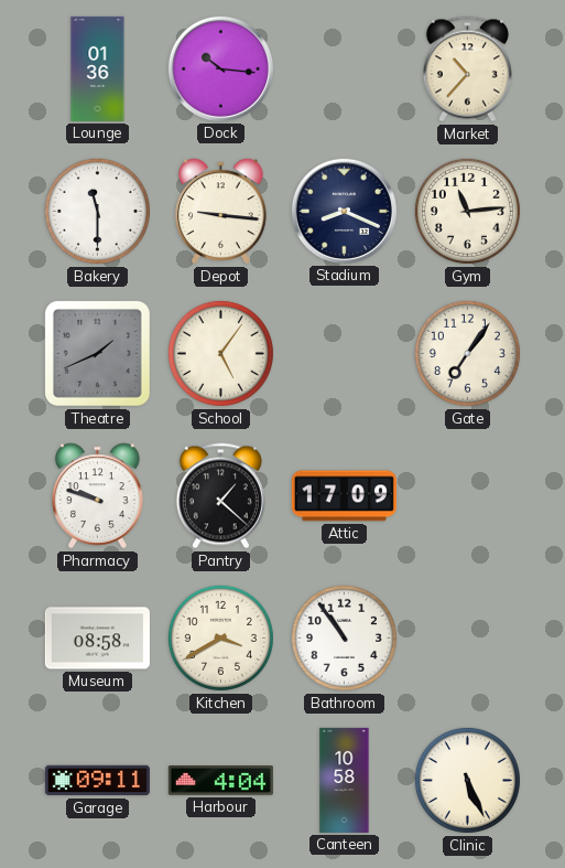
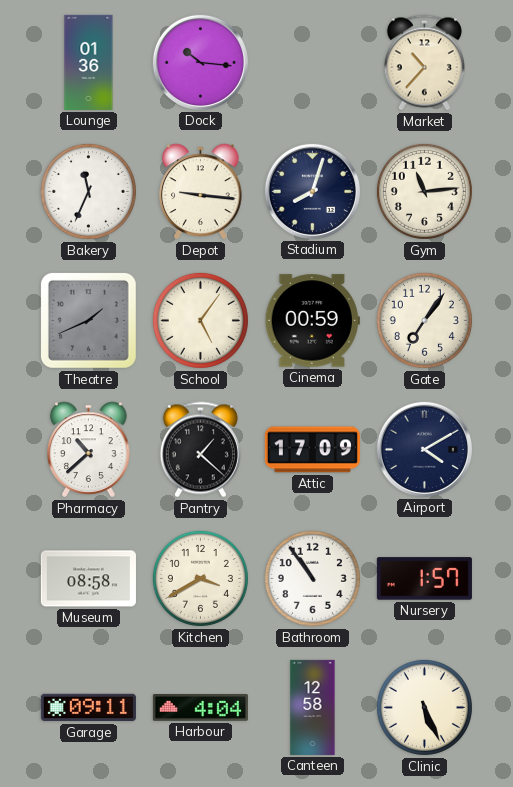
Bakery: 11:30 -> 11:34 (88, 191)
Stadium: 8:19 -> 8:03 (312, 191)
Cinema: none -> 00:59 (312, 321)
Pharmacy: 9:48 -> 10:38 (89, 450)
Airport: none -> 4:10 (424, 449)
Nursery: none -> 1:57 (424, 579)
Canteen: 10:58 -> 12:58 (313, 707)
